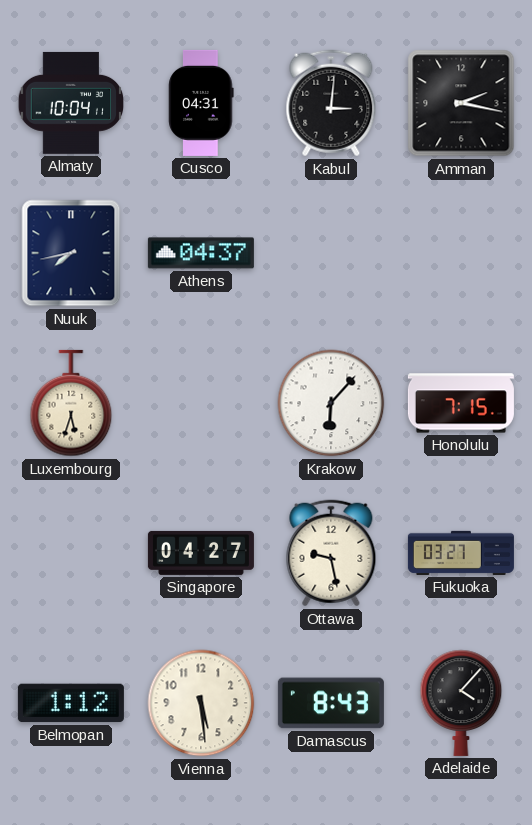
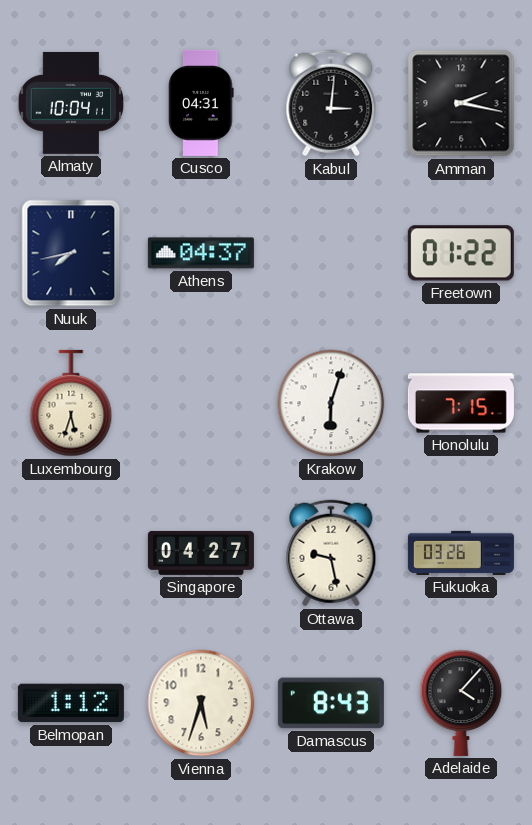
Freetown: none -> 01:22 (461, 253)
Krakow: 6:07 -> 6:03 (331, 403)
Fukuoka: 03:27 -> 03:26 (461, 553)
Vienna: 5:29 -> 5:33 (201, 703)
